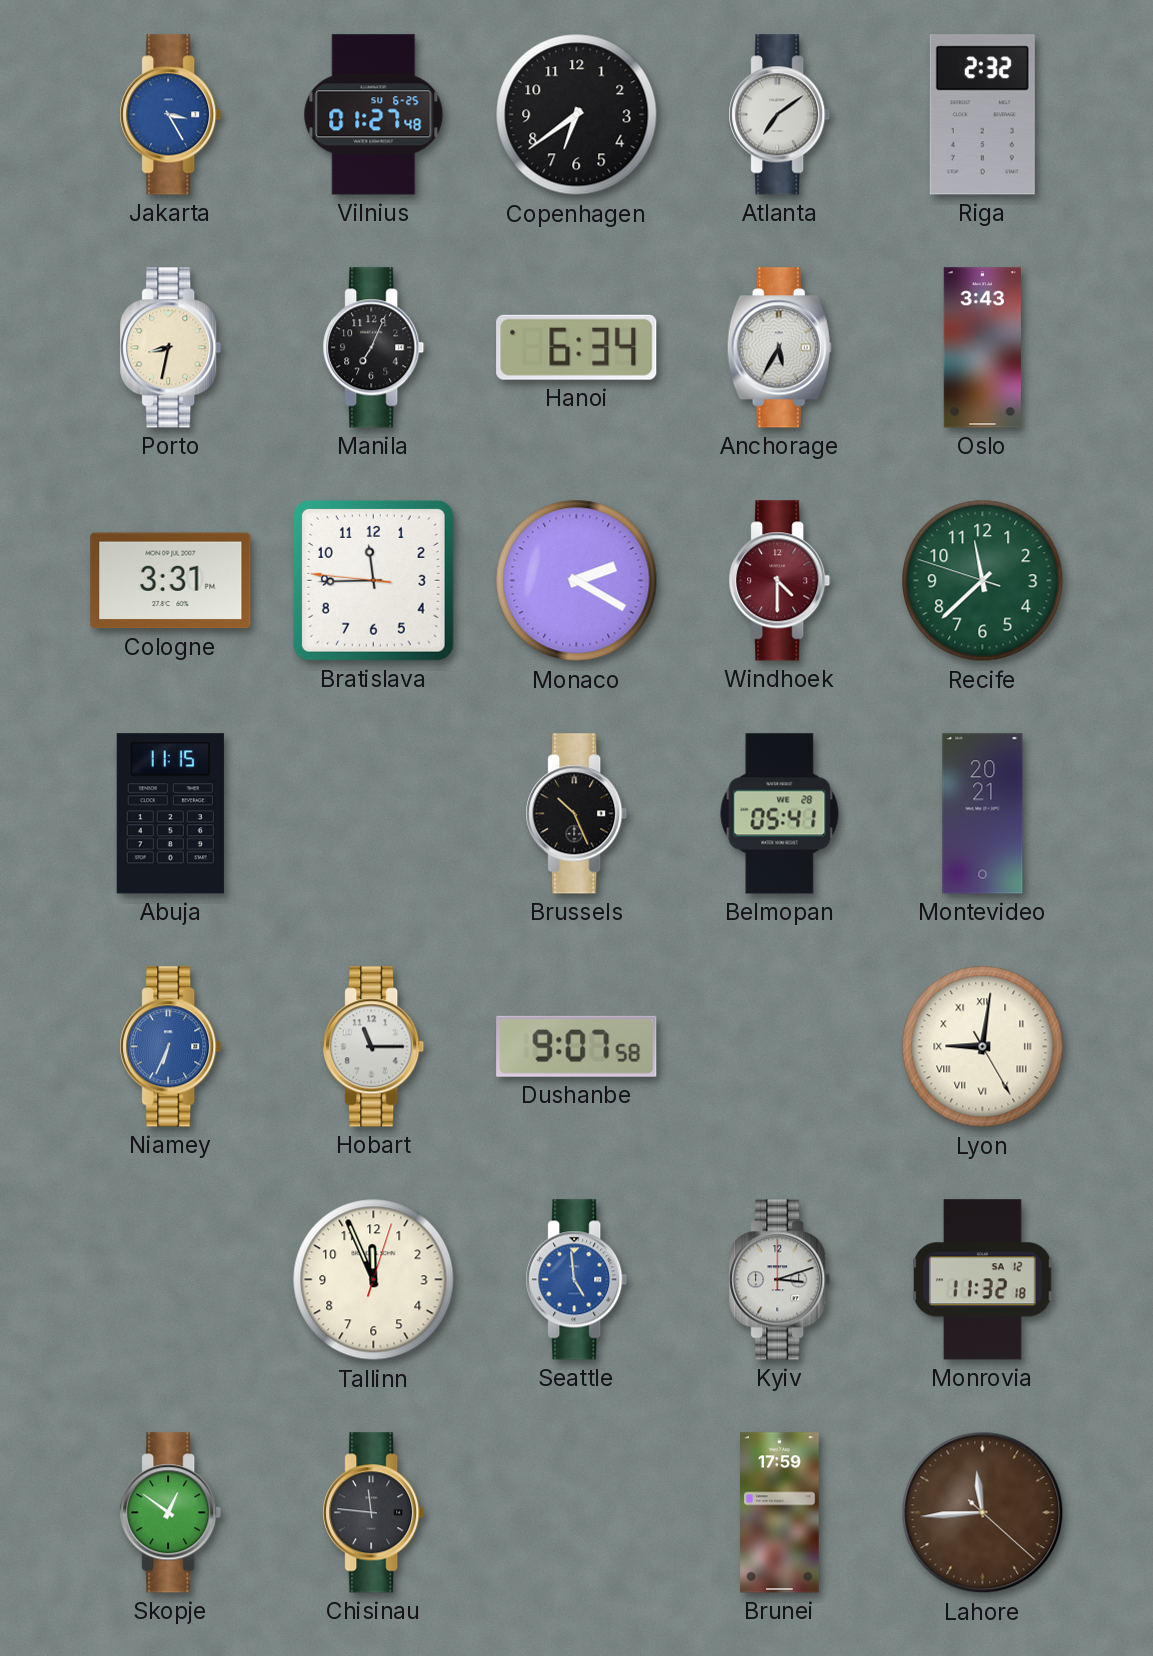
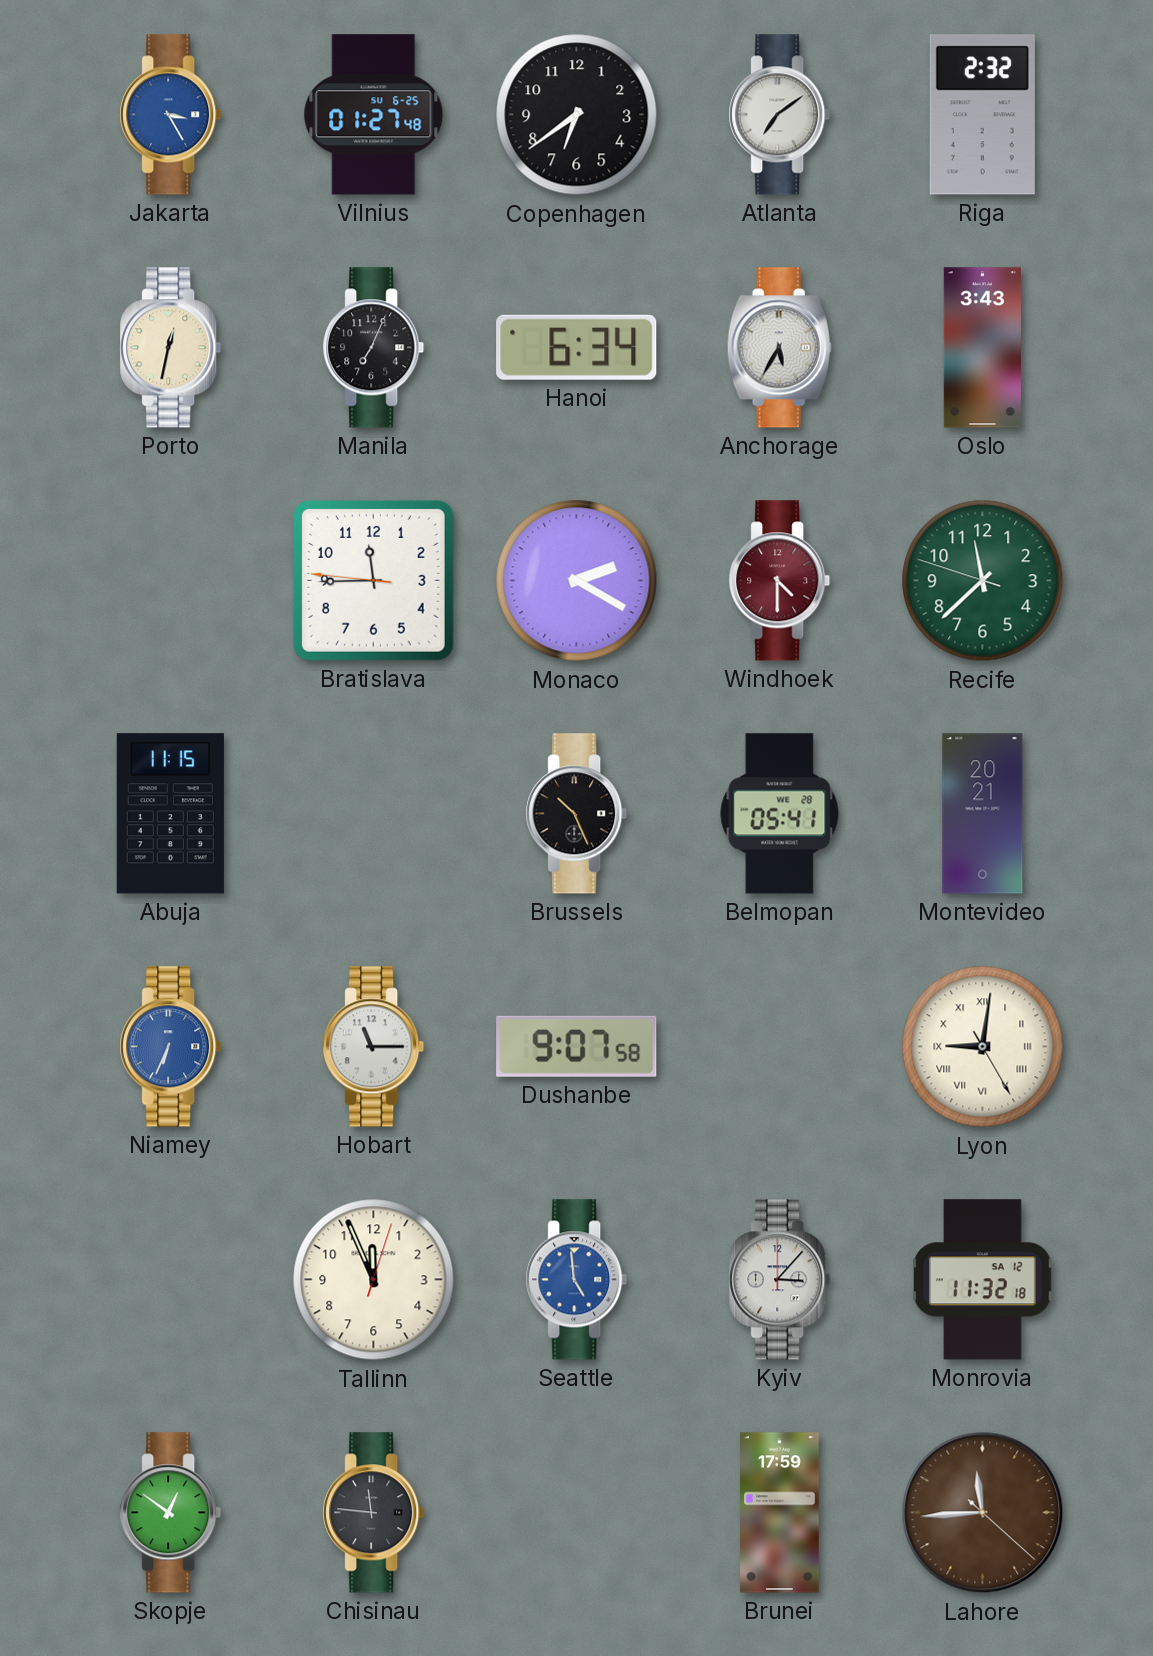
Porto: 8:32 -> 12:32 (171, 348)
Cologne: 3:31 -> none (171, 581)
Kyiv: 3:12 -> 3:07 (780, 1280)
